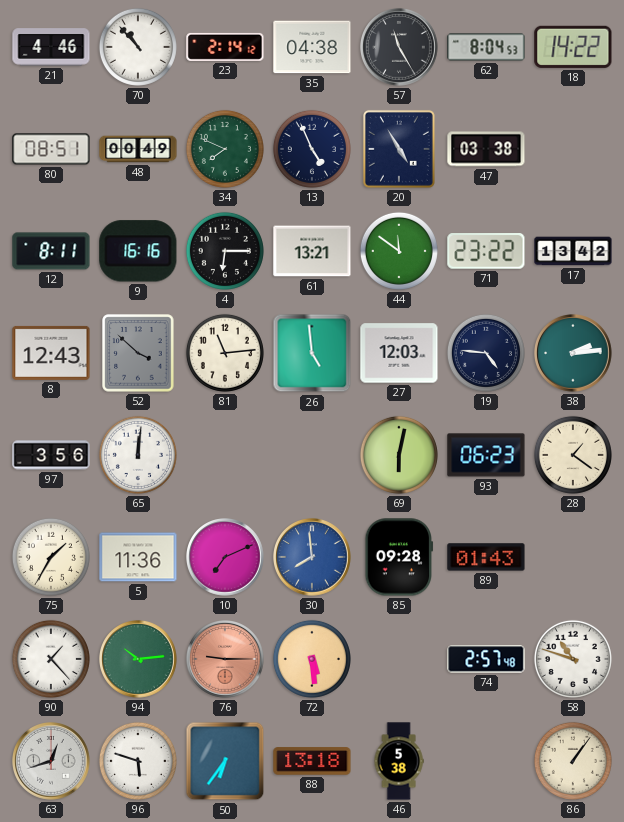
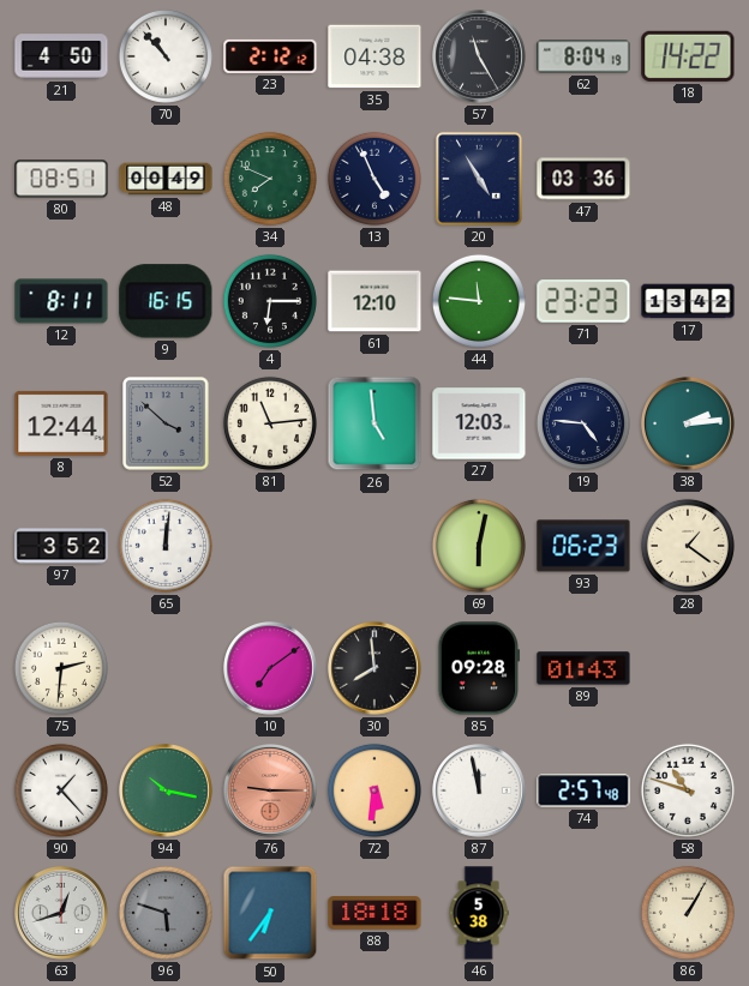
21: 4:46 -> 4:50 (61, 56)
23: 2:14 -> 2:12 (270, 56)
62: 8:04:53 -> 8:04:19 (583, 56)
47: 03:38 -> 03:36 (583, 179)
9: 16:16 -> 16:15 (166, 301)
61: 13:21 -> 12:10 (374, 301)
44: 11:51 -> 11:46 (479, 301)
71: 23:22 -> 23:23 (583, 301)
8: 12:43 -> 12:44 (61, 423)
97: 3:56 -> 3:52 (61, 546)
75: 1:35 -> 2:31 (61, 668)
5: 11:36 -> none (138, 557)
10: 7:11 -> 7:09 (271, 669)
30 dial: blue -> black (376, 669)
94: 10:14 -> 10:17 (167, 792)
72: 5:29 -> 5:31 (374, 790)
87: none -> 11:58 (480, 792)
96 dial: white -> grey (166, 913)
88: 13:18 -> 18:18 (374, 913)
86: 1:06 -> 1:05 (688, 913)
